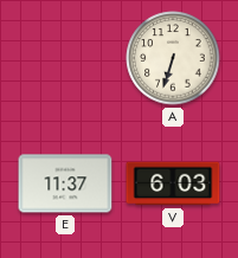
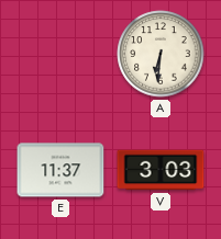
A: 6:33 -> 6:31 (161, 54)
V: 6:03 -> 3:03 (161, 170)
